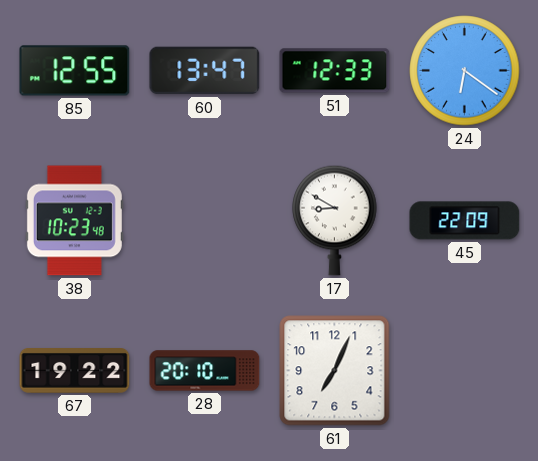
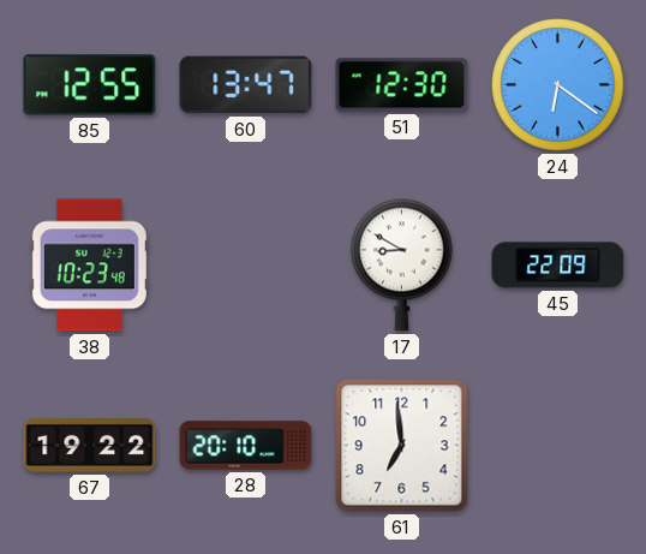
51: 12:33 -> 12:30 (402, 85)
61: 7:04 -> 6:59 (402, 446)
